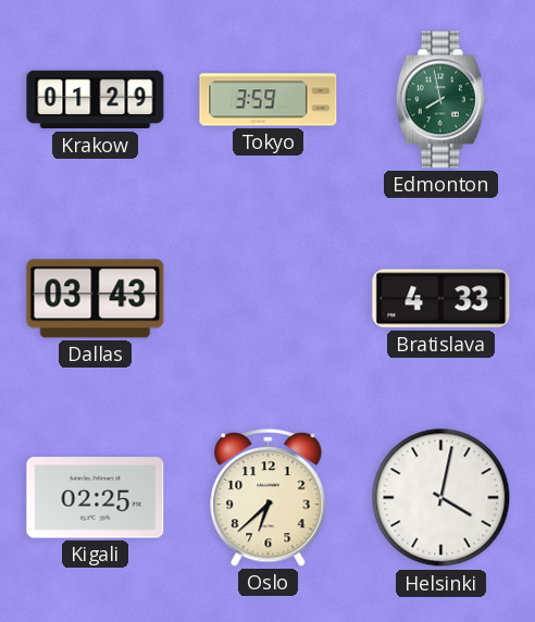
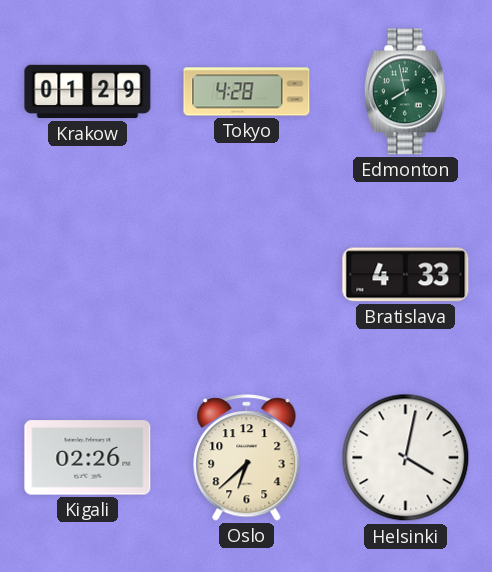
Tokyo: 3:59 -> 4:28 (247, 92)
Dallas: 03:43 -> none (96, 299)
Kigali: 02:25 -> 02:26 (88, 458)
